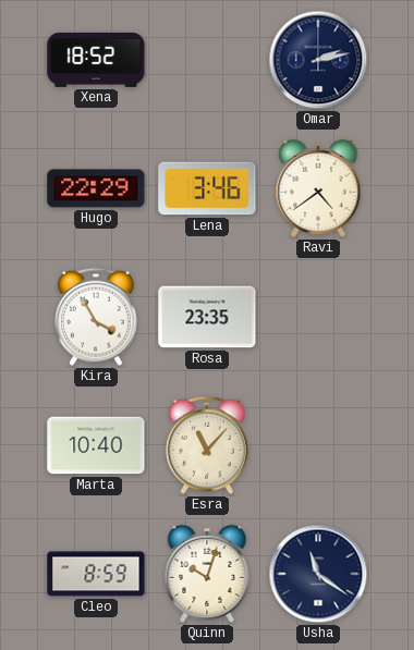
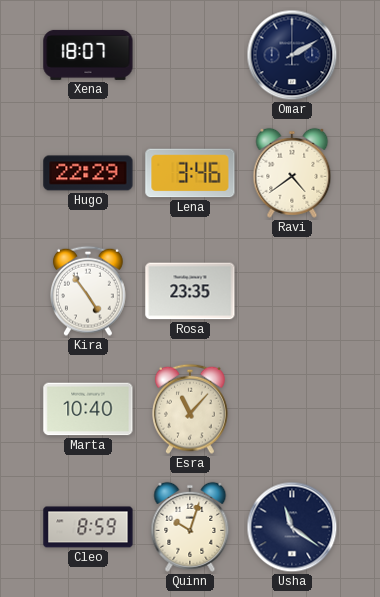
Xena: 18:52 -> 18:07 (88, 55)
Omar: 2:13 -> 2:10 (292, 55)
Kira: 3:55 -> 4:54 (89, 291)
